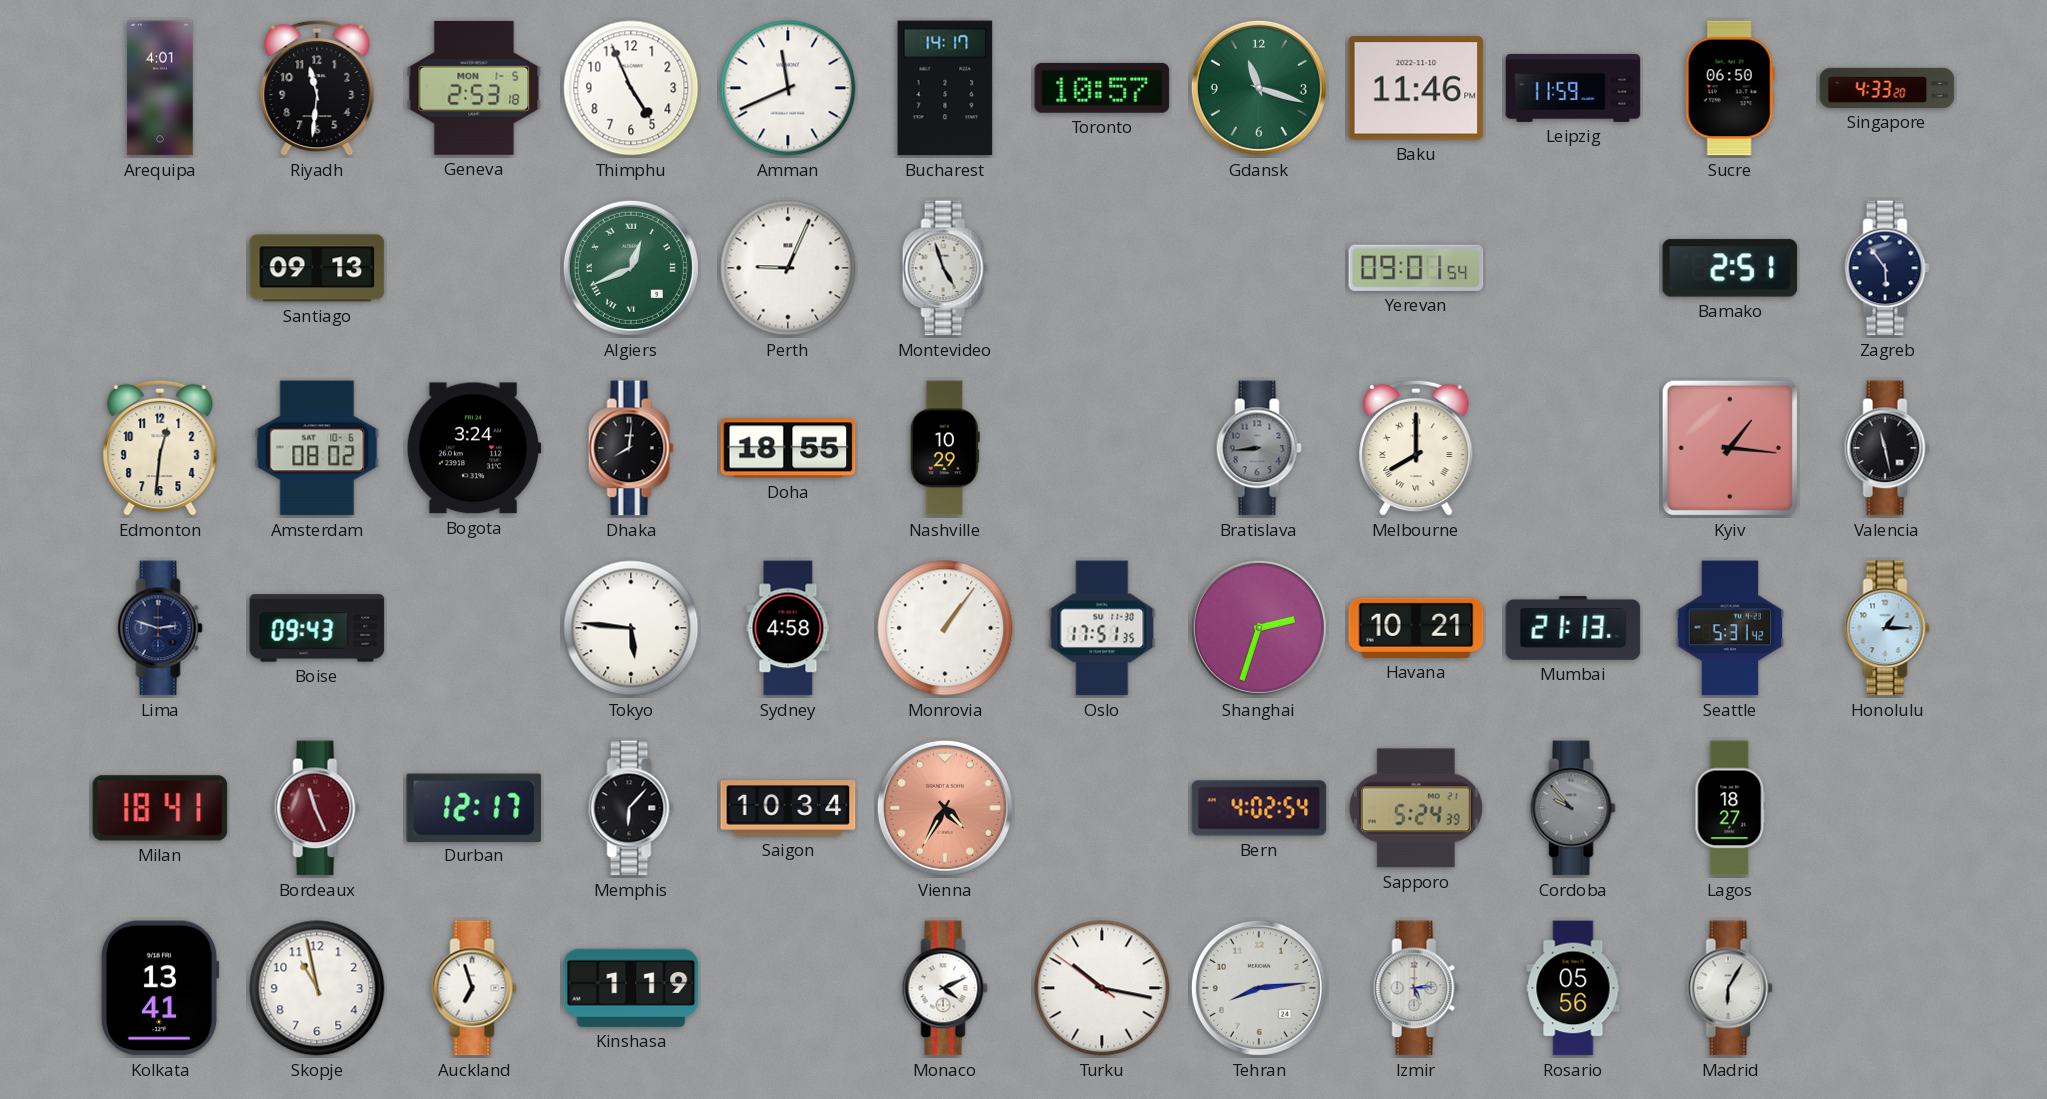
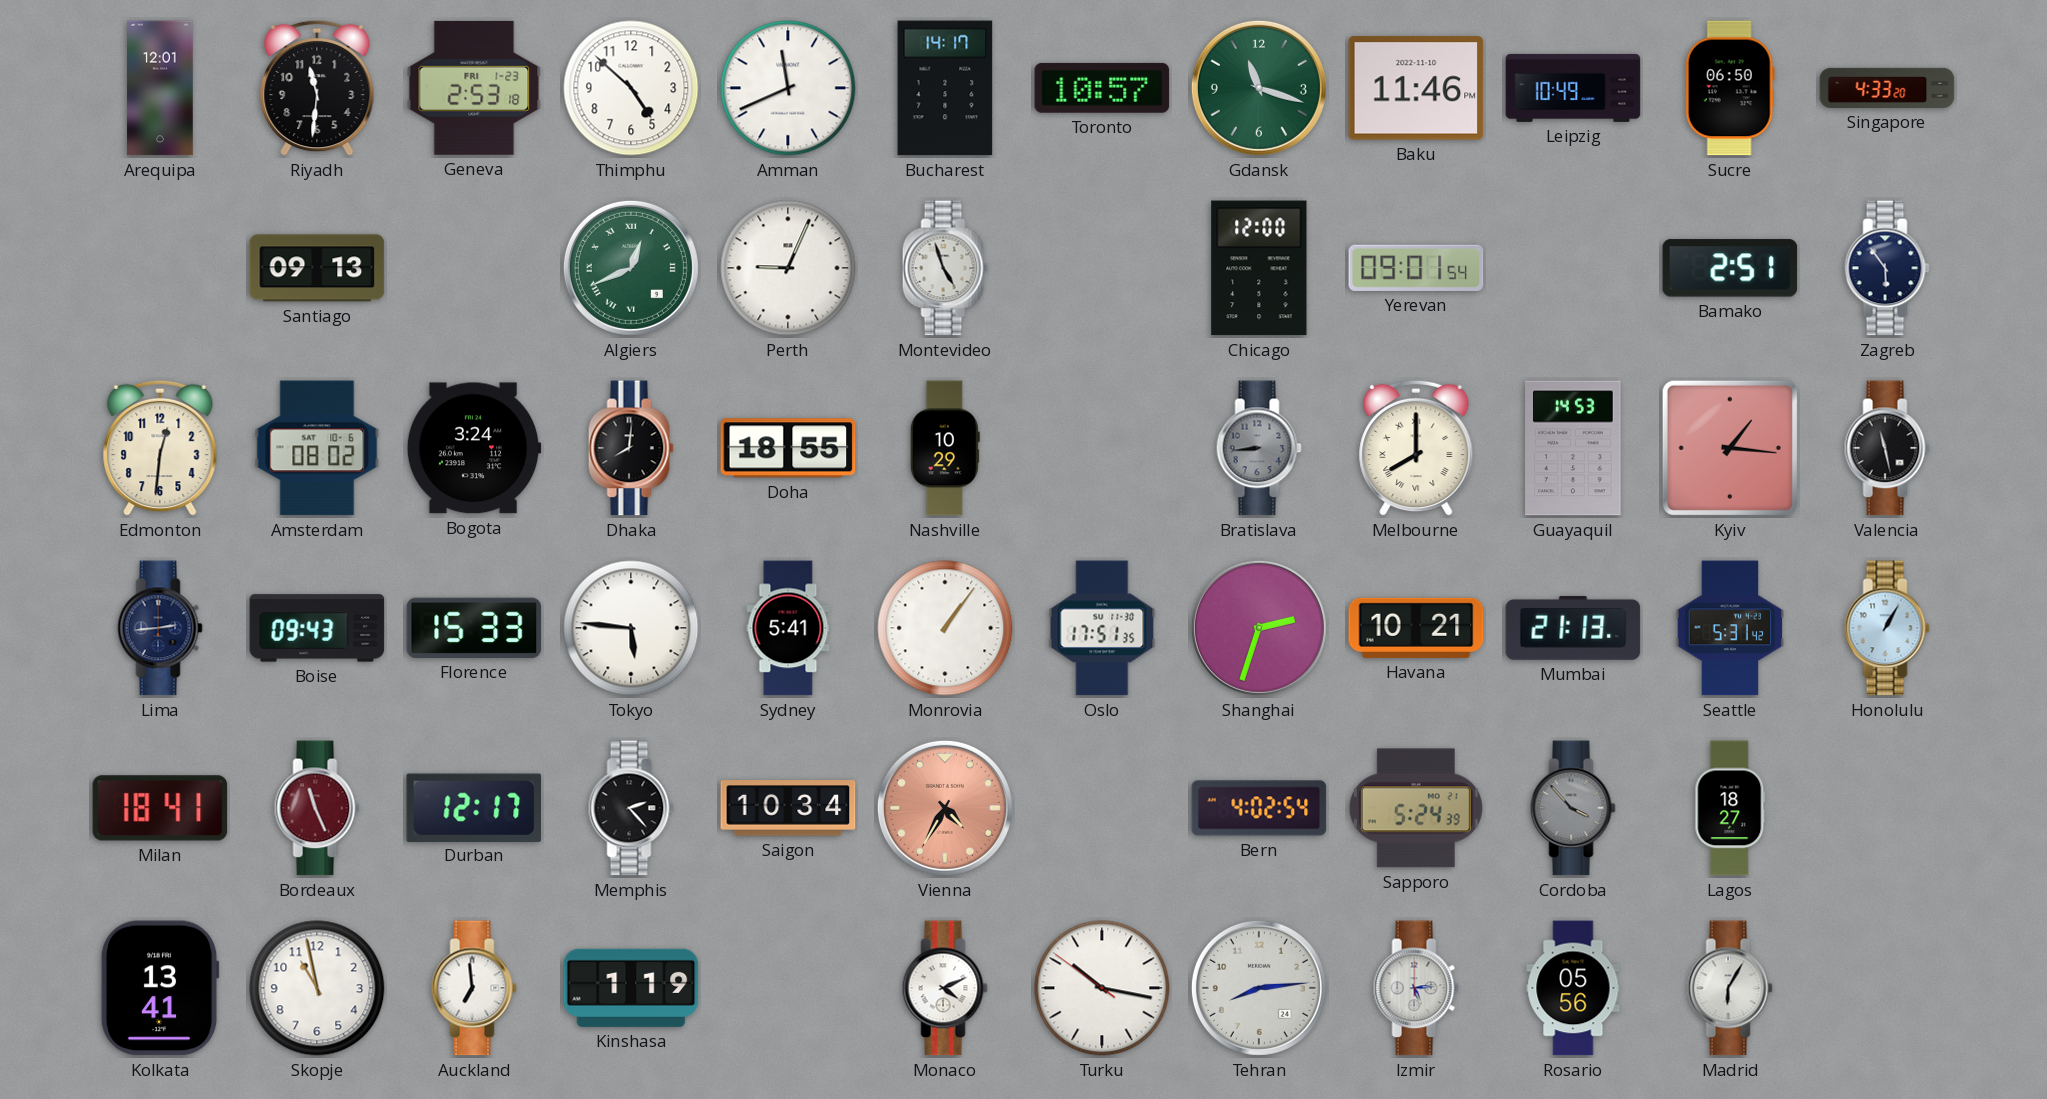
Arequipa: 4:01 -> 12:01 (160, 88)
Geneva date: MON 1-5 -> FRI 1-23 (474, 88)
Thimphu: 4:56 -> 4:52 (631, 88)
Leipzig: 11:59 -> 10:49 (1573, 88)
Chicago: none -> 12:00 (1259, 268)
Guayaquil: none -> 14:53 (1573, 448)
Lima: 2:48 -> 2:44 (160, 628)
Florence: none -> 15:33 (474, 628)
Sydney: 4:58 -> 5:41 (788, 628)
Honolulu: 1:15 -> 1:05 (1887, 628)
Memphis: 6:07 -> 2:23 (631, 808)
Cordoba: 9:53 -> 3:53 (1573, 808)
Auckland: 6:57 -> 6:59 (474, 988)
